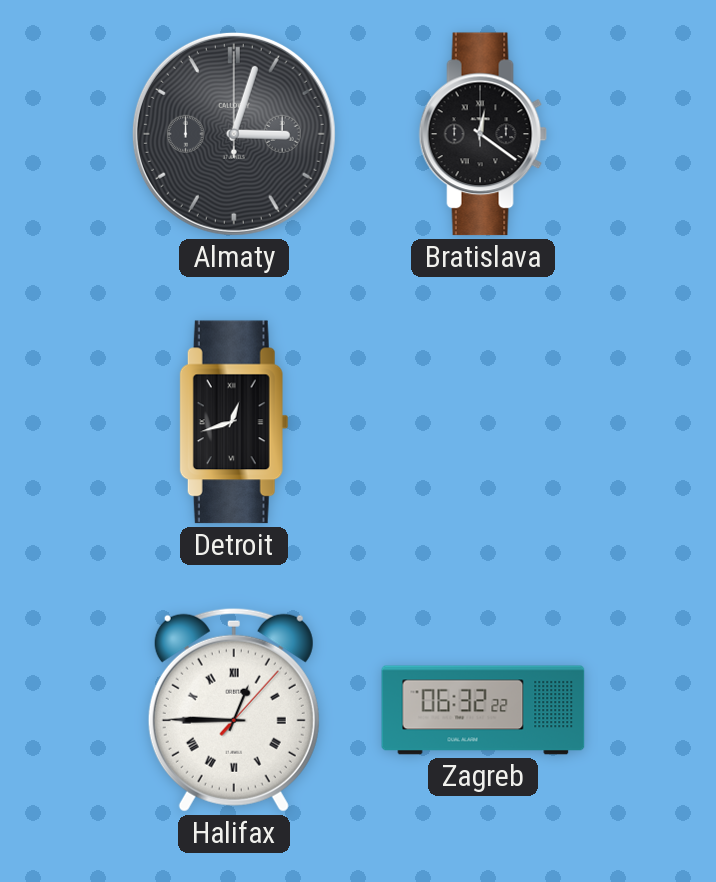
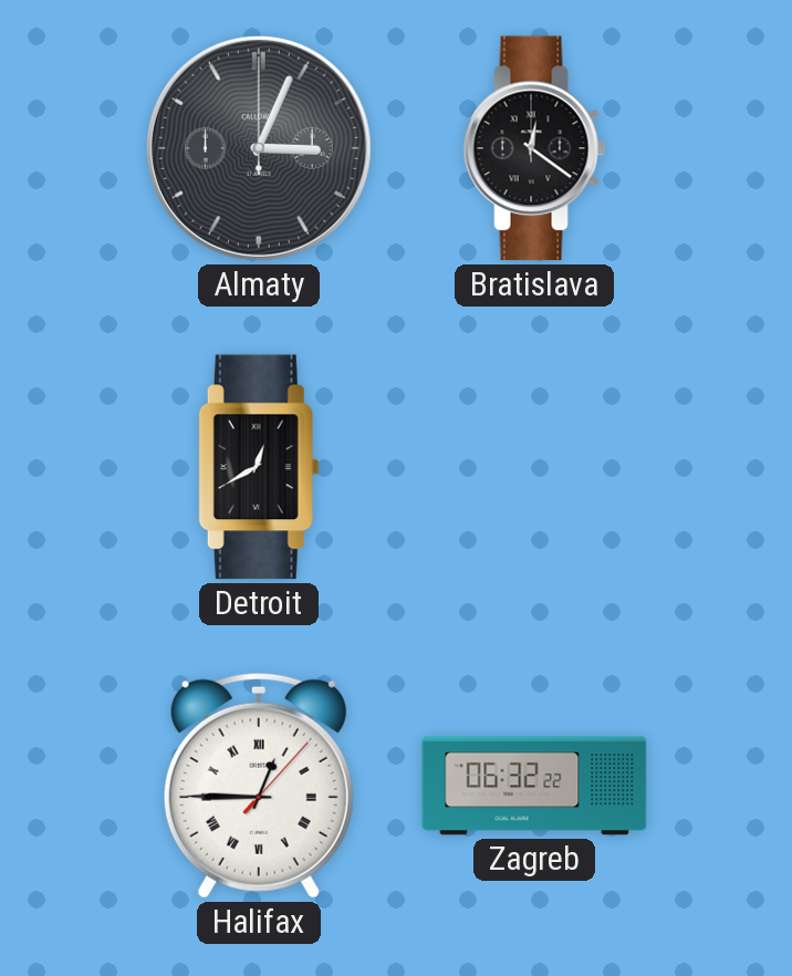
Almaty: 3:03 -> 3:04 (259, 148)
Detroit: 12:42 -> 12:40 (259, 467)
